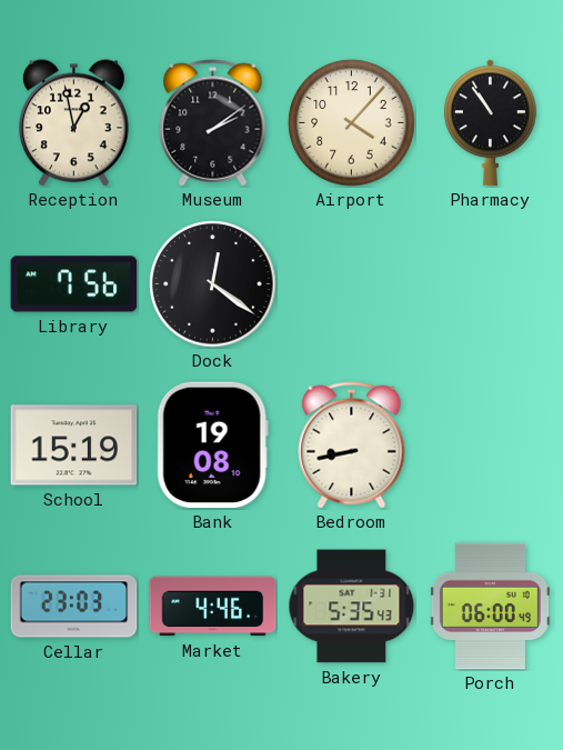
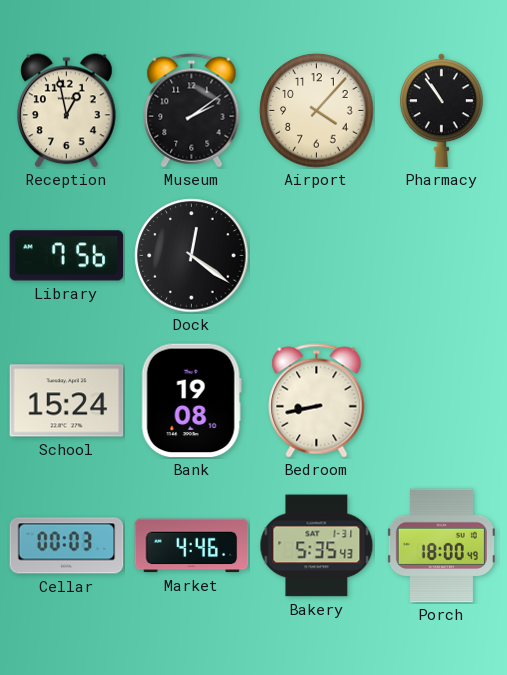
School: 15:19 -> 15:24 (67, 401)
Cellar: 23:03 -> 00:03 (67, 546)
Porch: 06:00 -> 18:00 (441, 546)
